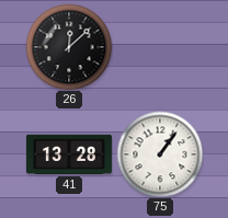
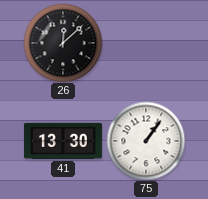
41: 13:28 -> 13:30 (63, 141)
